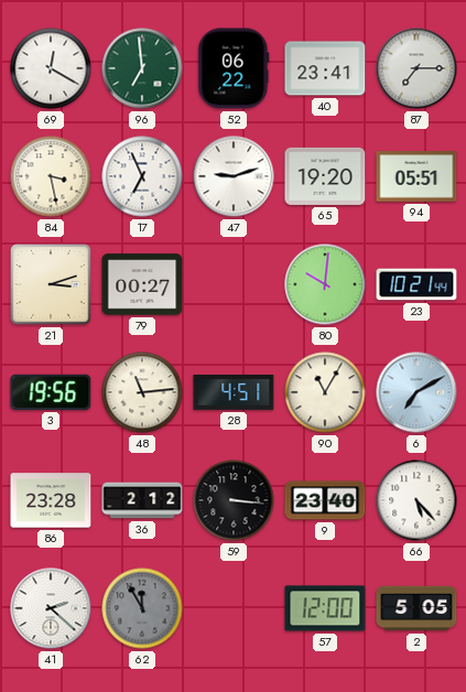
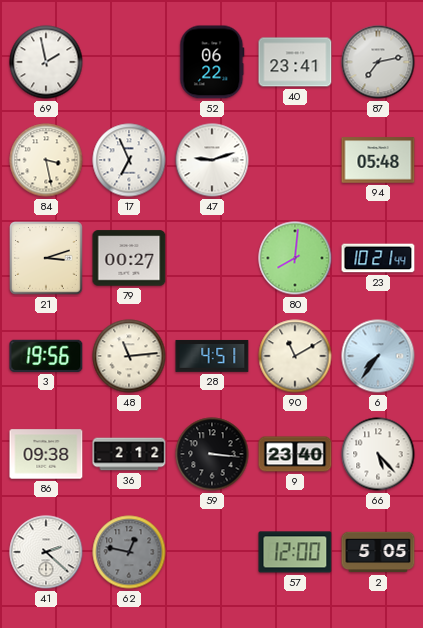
69: 12:20 -> 1:58 (46, 62)
96: 6:59 -> none (142, 68)
87: 7:15 -> 7:13 (378, 62)
65: 19:20 -> none (325, 176)
94: 05:51 -> 05:48 (378, 160)
80: 10:01 -> 8:01 (295, 258)
90: 11:05 -> 11:10 (295, 356)
6: 7:10 -> 7:36 (378, 356)
86: 23:28 -> 09:38 (46, 454)
62: 11:55 -> 12:47 (129, 552)
